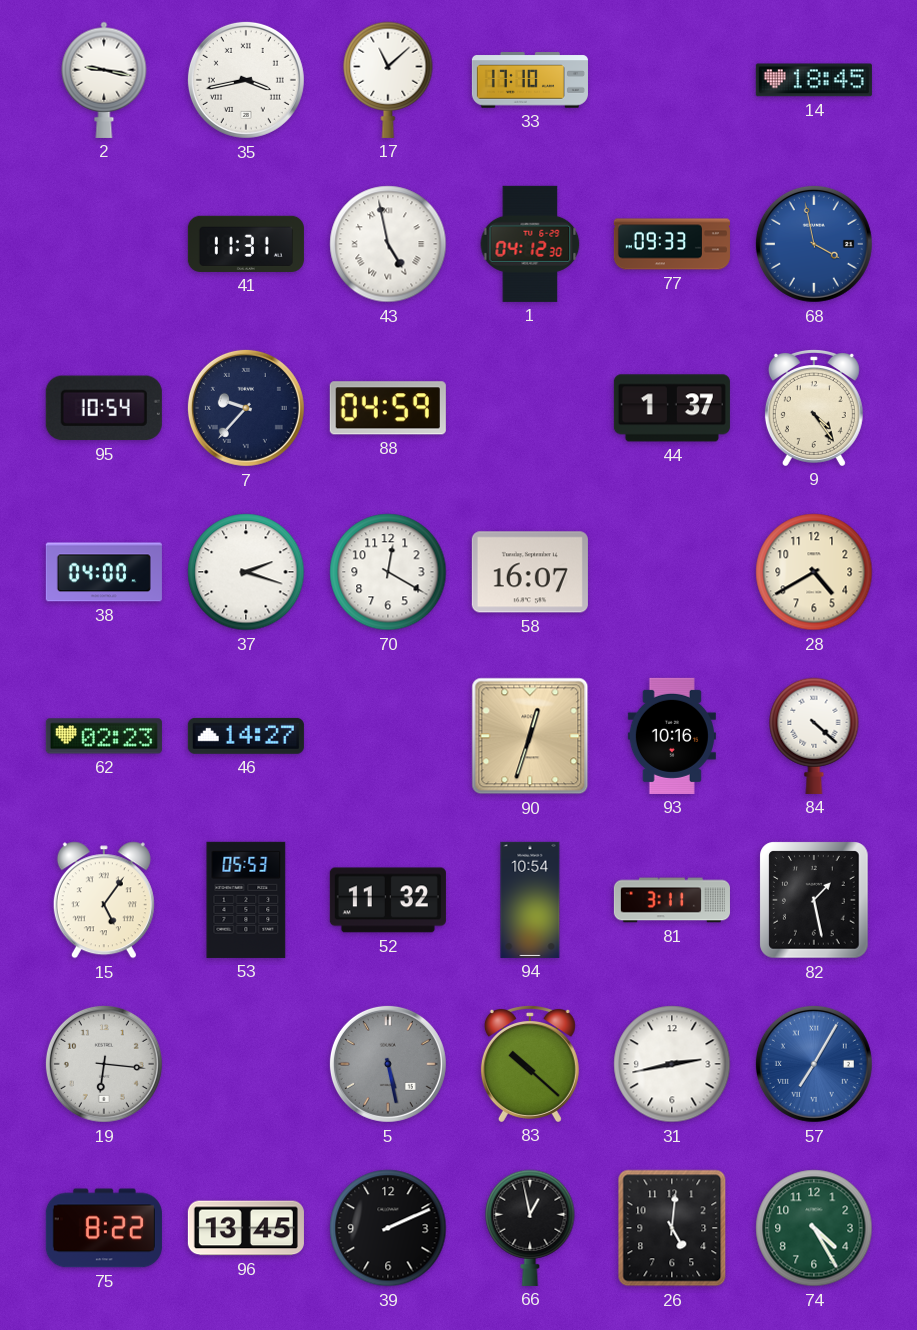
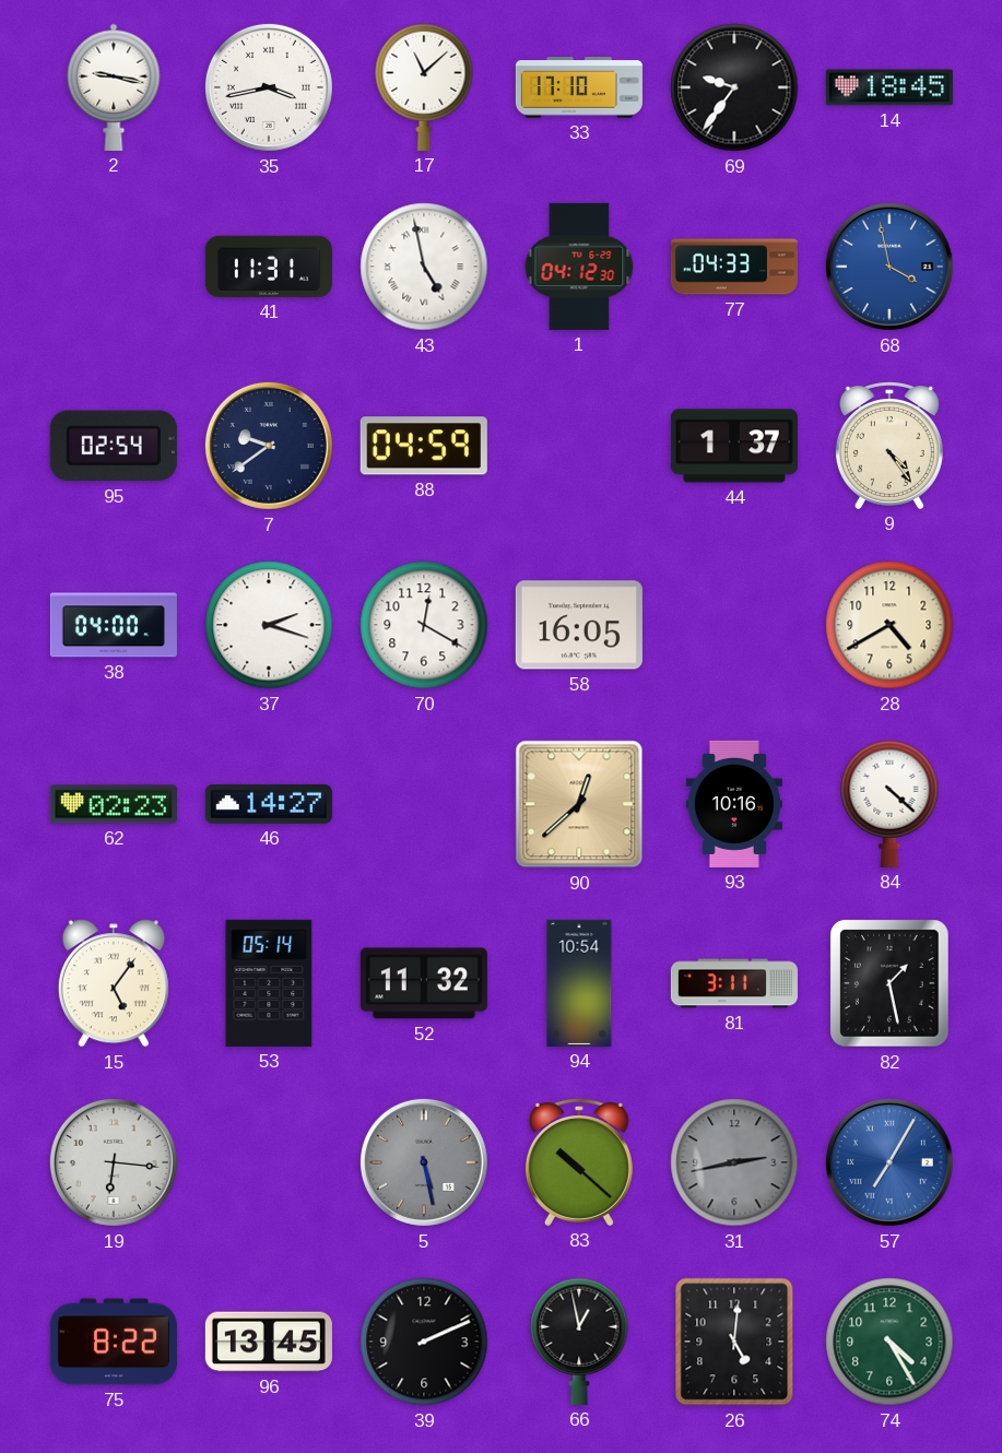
69: none -> 9:36 (734, 87)
77: 09:33 -> 04:33 (734, 267)
95: 10:54 -> 02:54 (114, 446)
7: 9:37 -> 9:39 (269, 446)
58: 16:07 -> 16:05 (579, 625)
90: 12:33 -> 12:38 (579, 804)
53: 05:53 -> 05:14 (269, 983)
31 dial: white -> grey (734, 1162)
